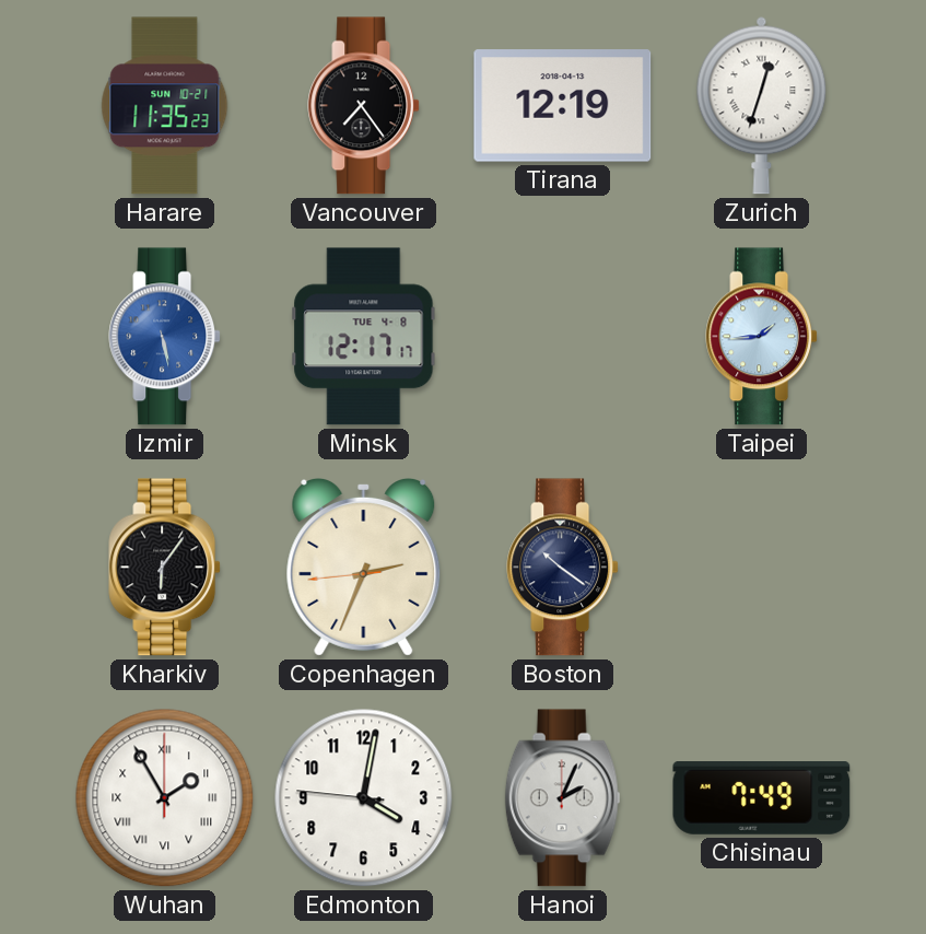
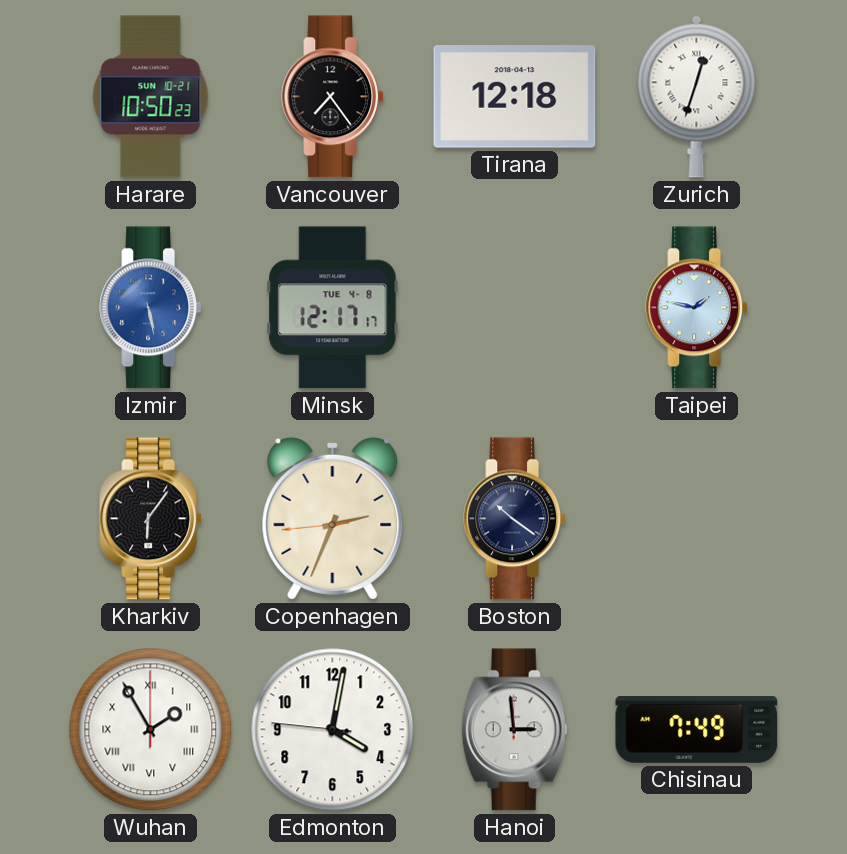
Harare: 11:35 -> 10:50 (151, 97)
Tirana: 12:19 -> 12:18 (515, 97)
Taipei: 1:44 -> 1:47 (697, 308)
Hanoi: 2:04 -> 2:59 (515, 730)
